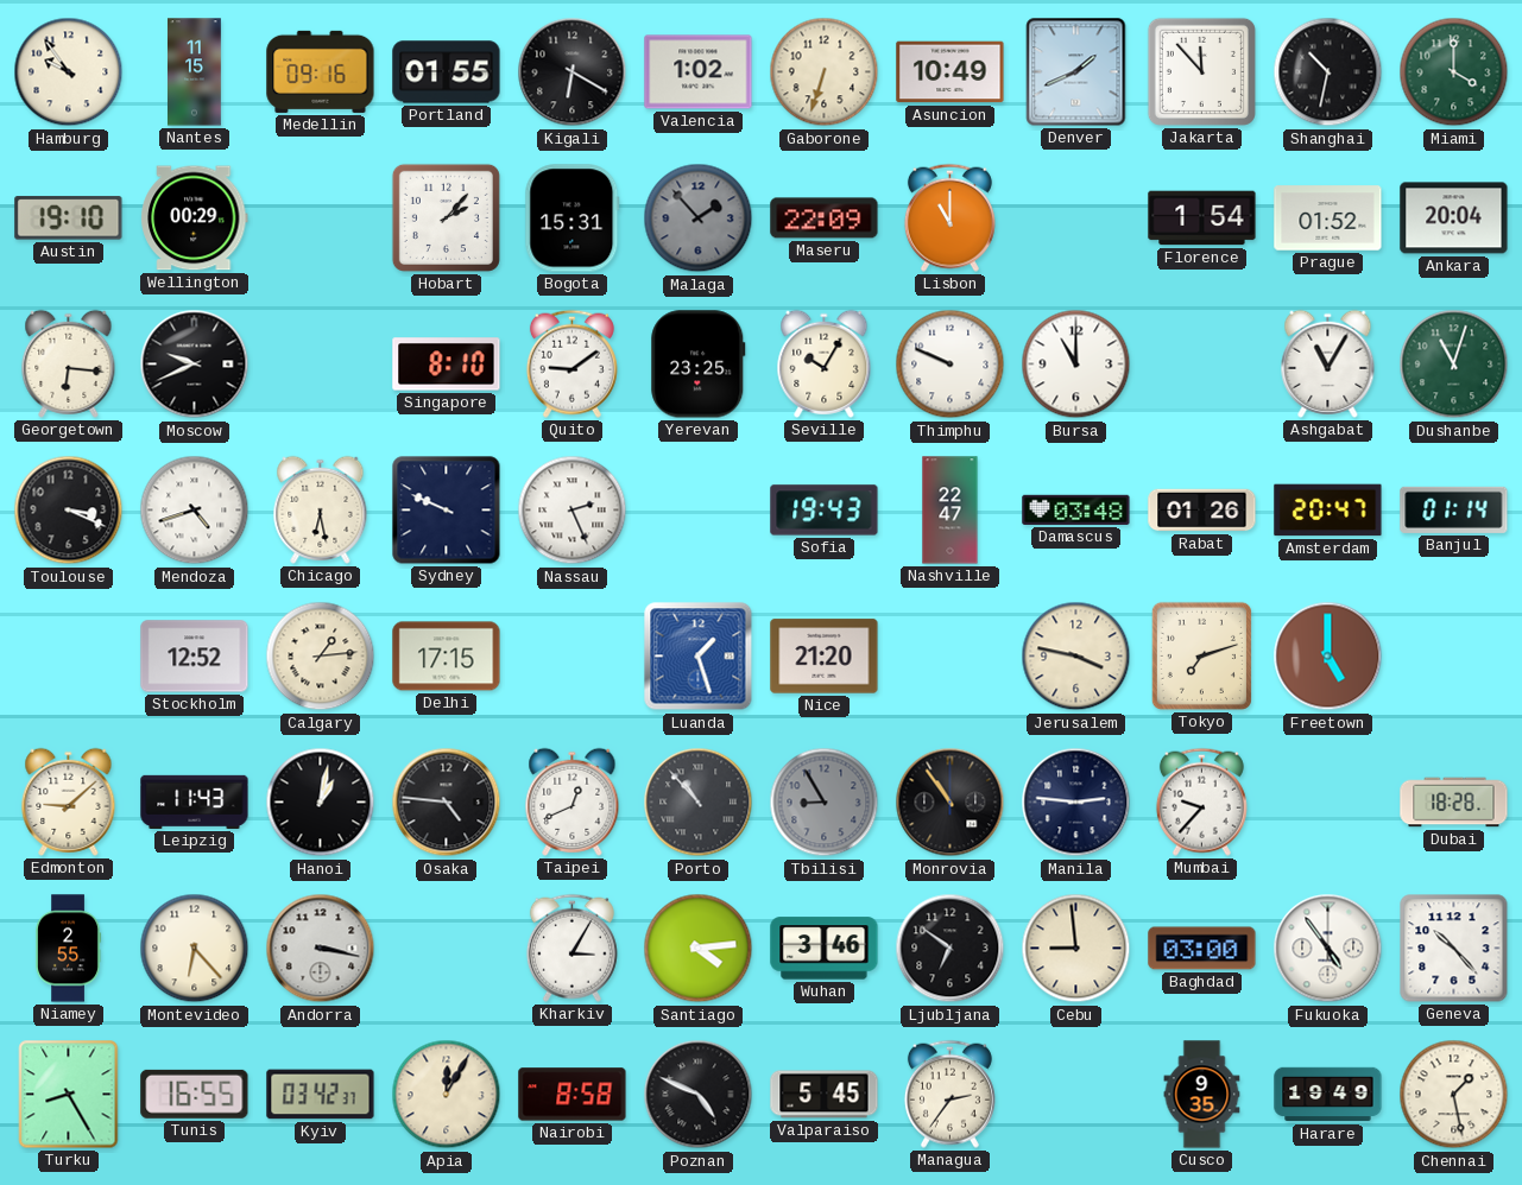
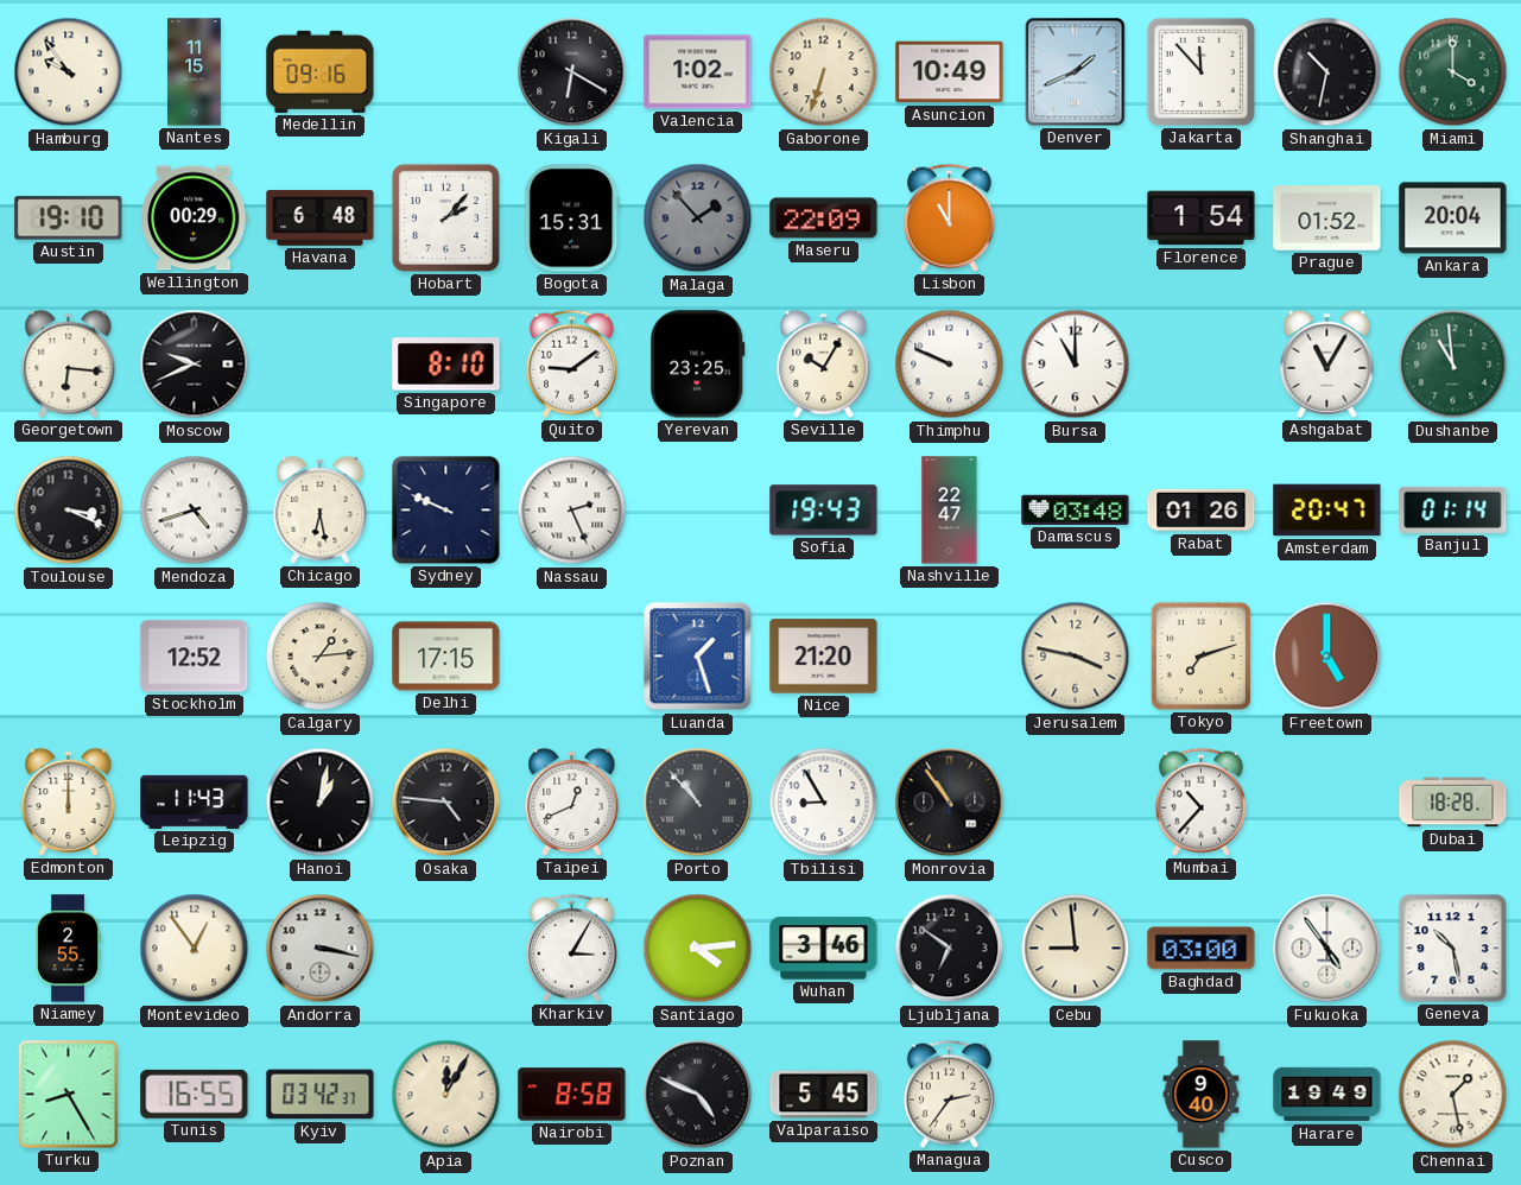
Portland: 01:55 -> none (447, 72)
Havana: none -> 6:48 (321, 217)
Dushanbe: 11:03 -> 10:59 (1453, 365)
Edmonton: 9:08 -> 12:00 (69, 801)
Tbilisi dial: grey -> white (824, 803)
Manila: 2:46 -> none (1076, 803)
Mumbai: 9:37 -> 10:37 (1200, 801)
Montevideo: 6:23 -> 12:54 (195, 949)
Geneva: 10:23 -> 10:28 (1453, 949)
Cusco: 9:35 -> 9:40 (1202, 1095)
